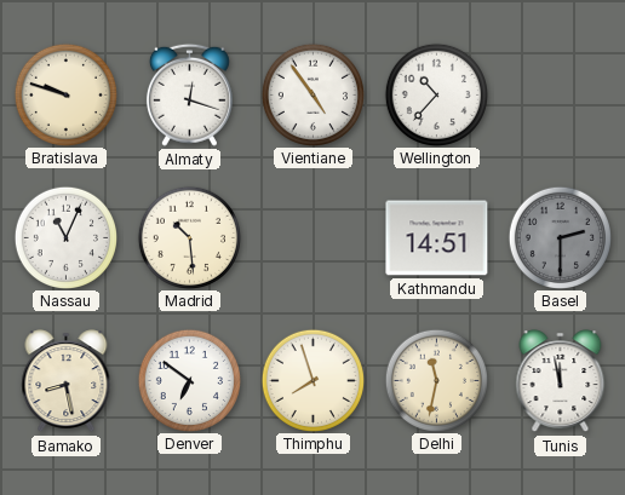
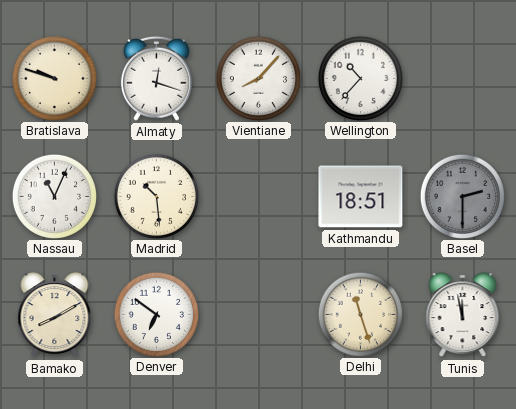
Vientiane: 4:54 -> 8:07 (258, 78)
Kathmandu: 14:51 -> 18:51 (361, 197)
Bamako: 8:28 -> 8:10 (55, 315)
Thimphu: 7:57 -> none (312, 380)
Delhi: 11:32 -> 11:27 (360, 314)
